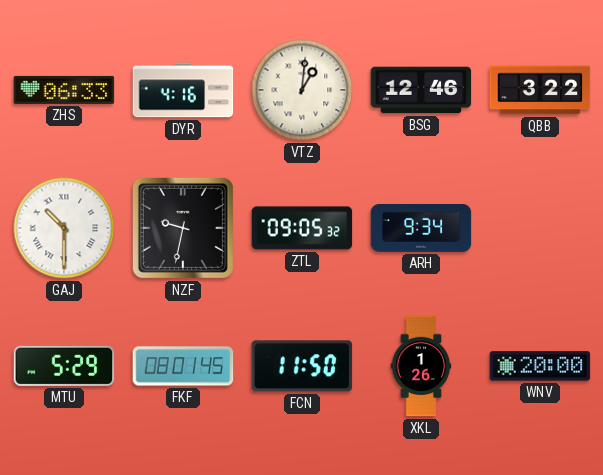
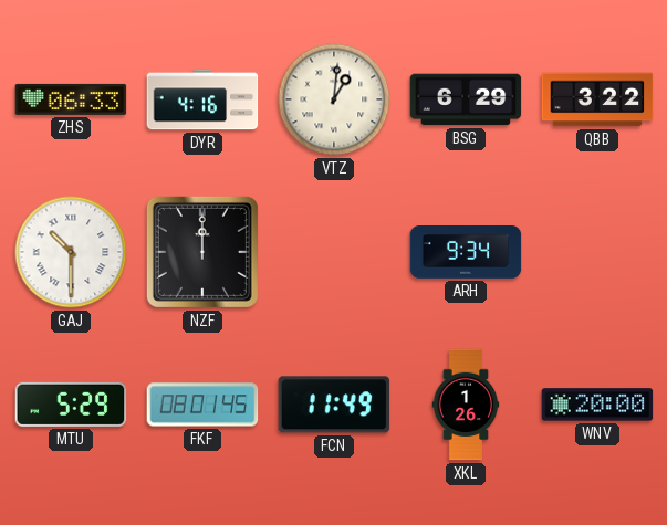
BSG: 12:46 -> 6:29 (466, 99)
NZF: 9:32 -> 12:00 (202, 252)
ZTL: 09:05 -> none (302, 228)
FCN: 11:50 -> 11:49 (334, 405)
